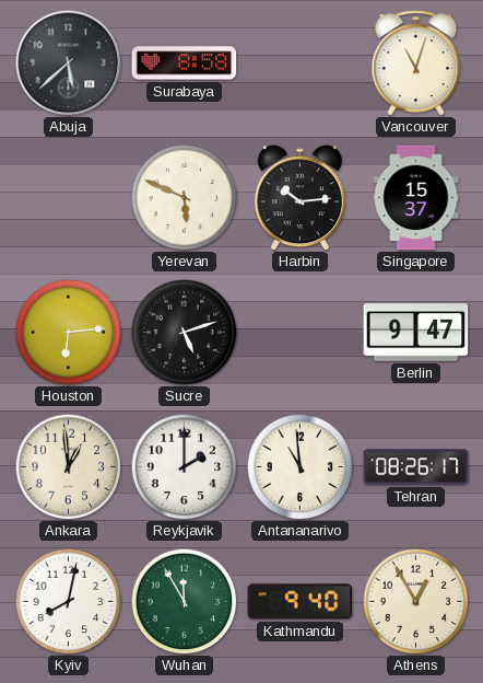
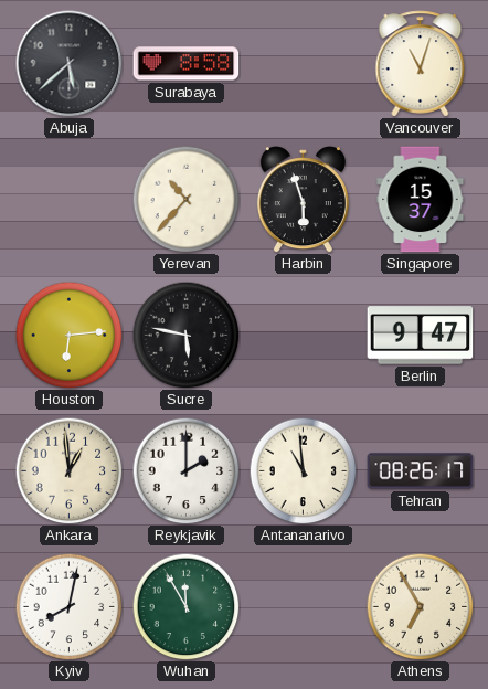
Yerevan: 5:49 -> 10:37 (185, 199)
Harbin: 10:14 -> 5:57 (303, 200)
Sucre: 5:12 -> 5:47 (185, 335)
Kathmandu: 9:40 -> none (301, 602)
Athens: 12:55 -> 6:55 (420, 606)
